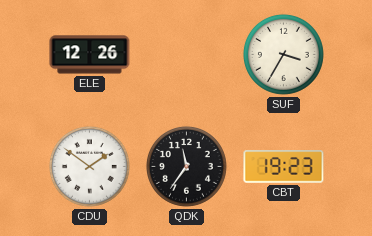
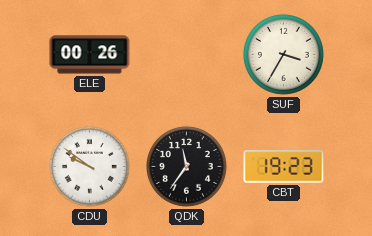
ELE: 12:26 -> 00:26 (90, 55)
CDU: 1:51 -> 9:51 (89, 166)
